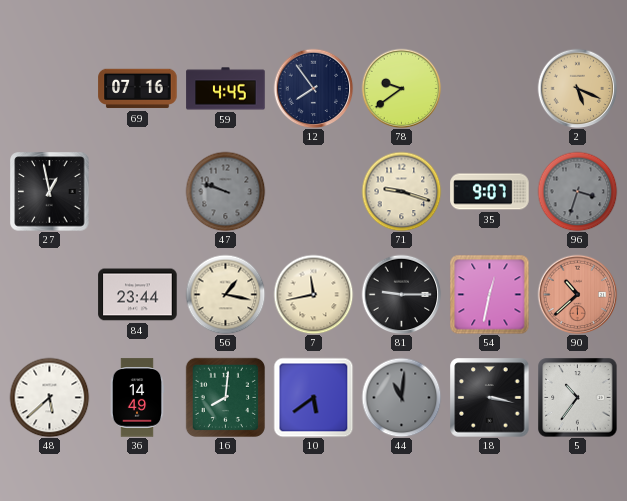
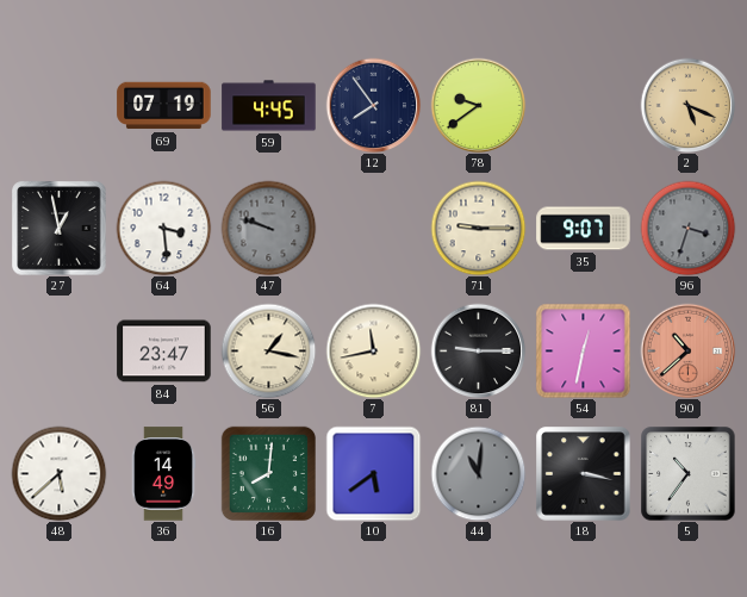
69: 07:16 -> 07:19 (164, 106)
64: none -> 3:29 (163, 228)
71: 9:18 -> 9:15 (478, 228)
84: 23:44 -> 23:47 (164, 352)
